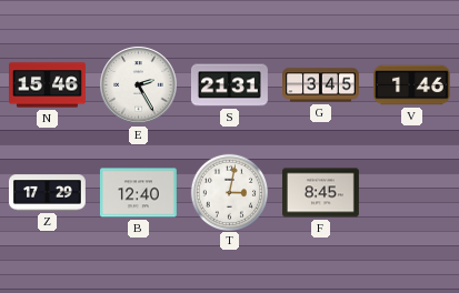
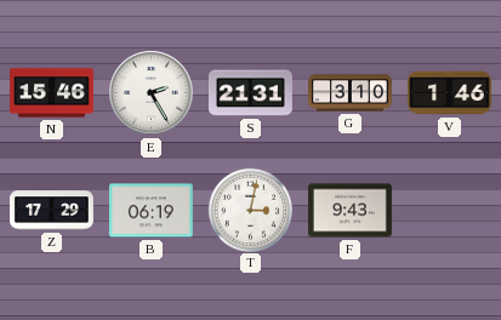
G: 3:45 -> 3:10 (351, 93)
B: 12:40 -> 06:19 (150, 211)
F: 8:45 -> 9:43 (351, 211)
